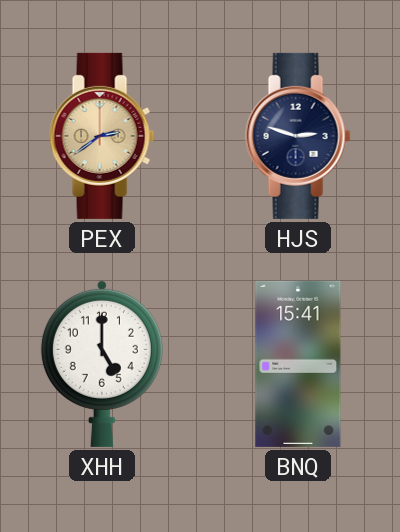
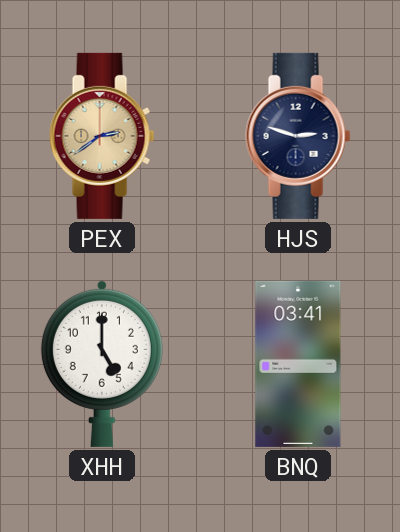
BNQ: 15:41 -> 03:41 (298, 364)
